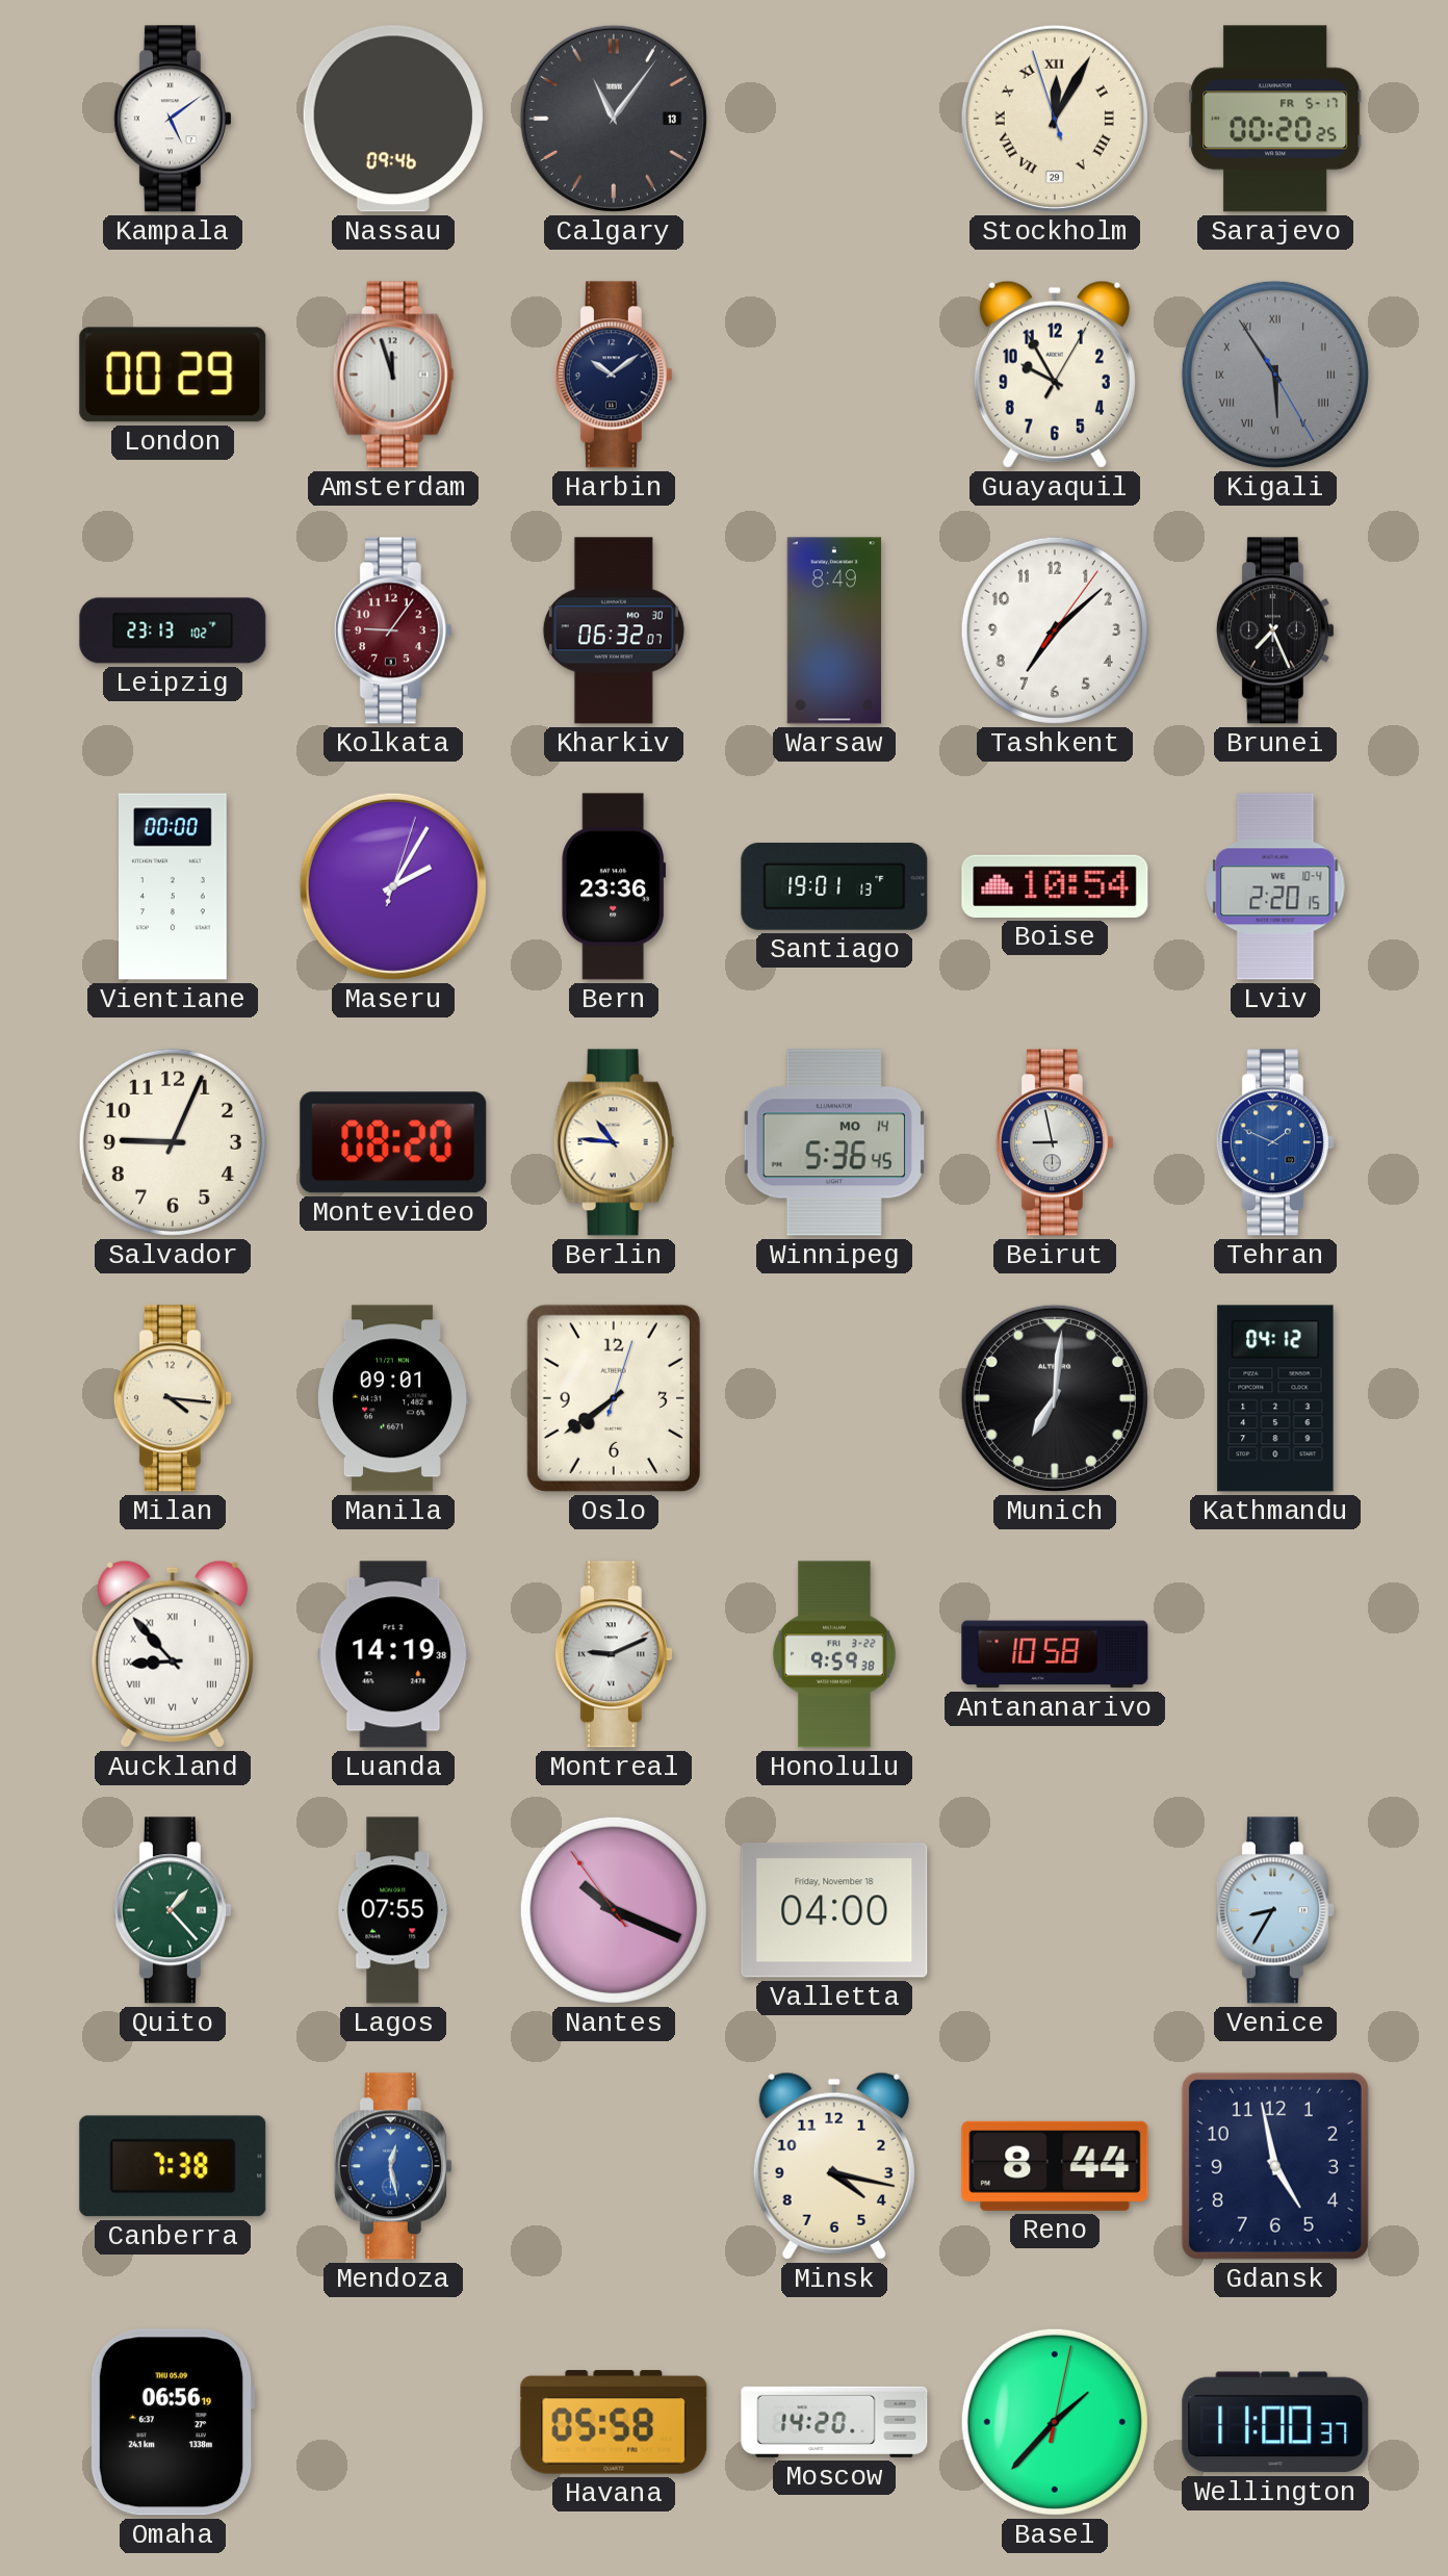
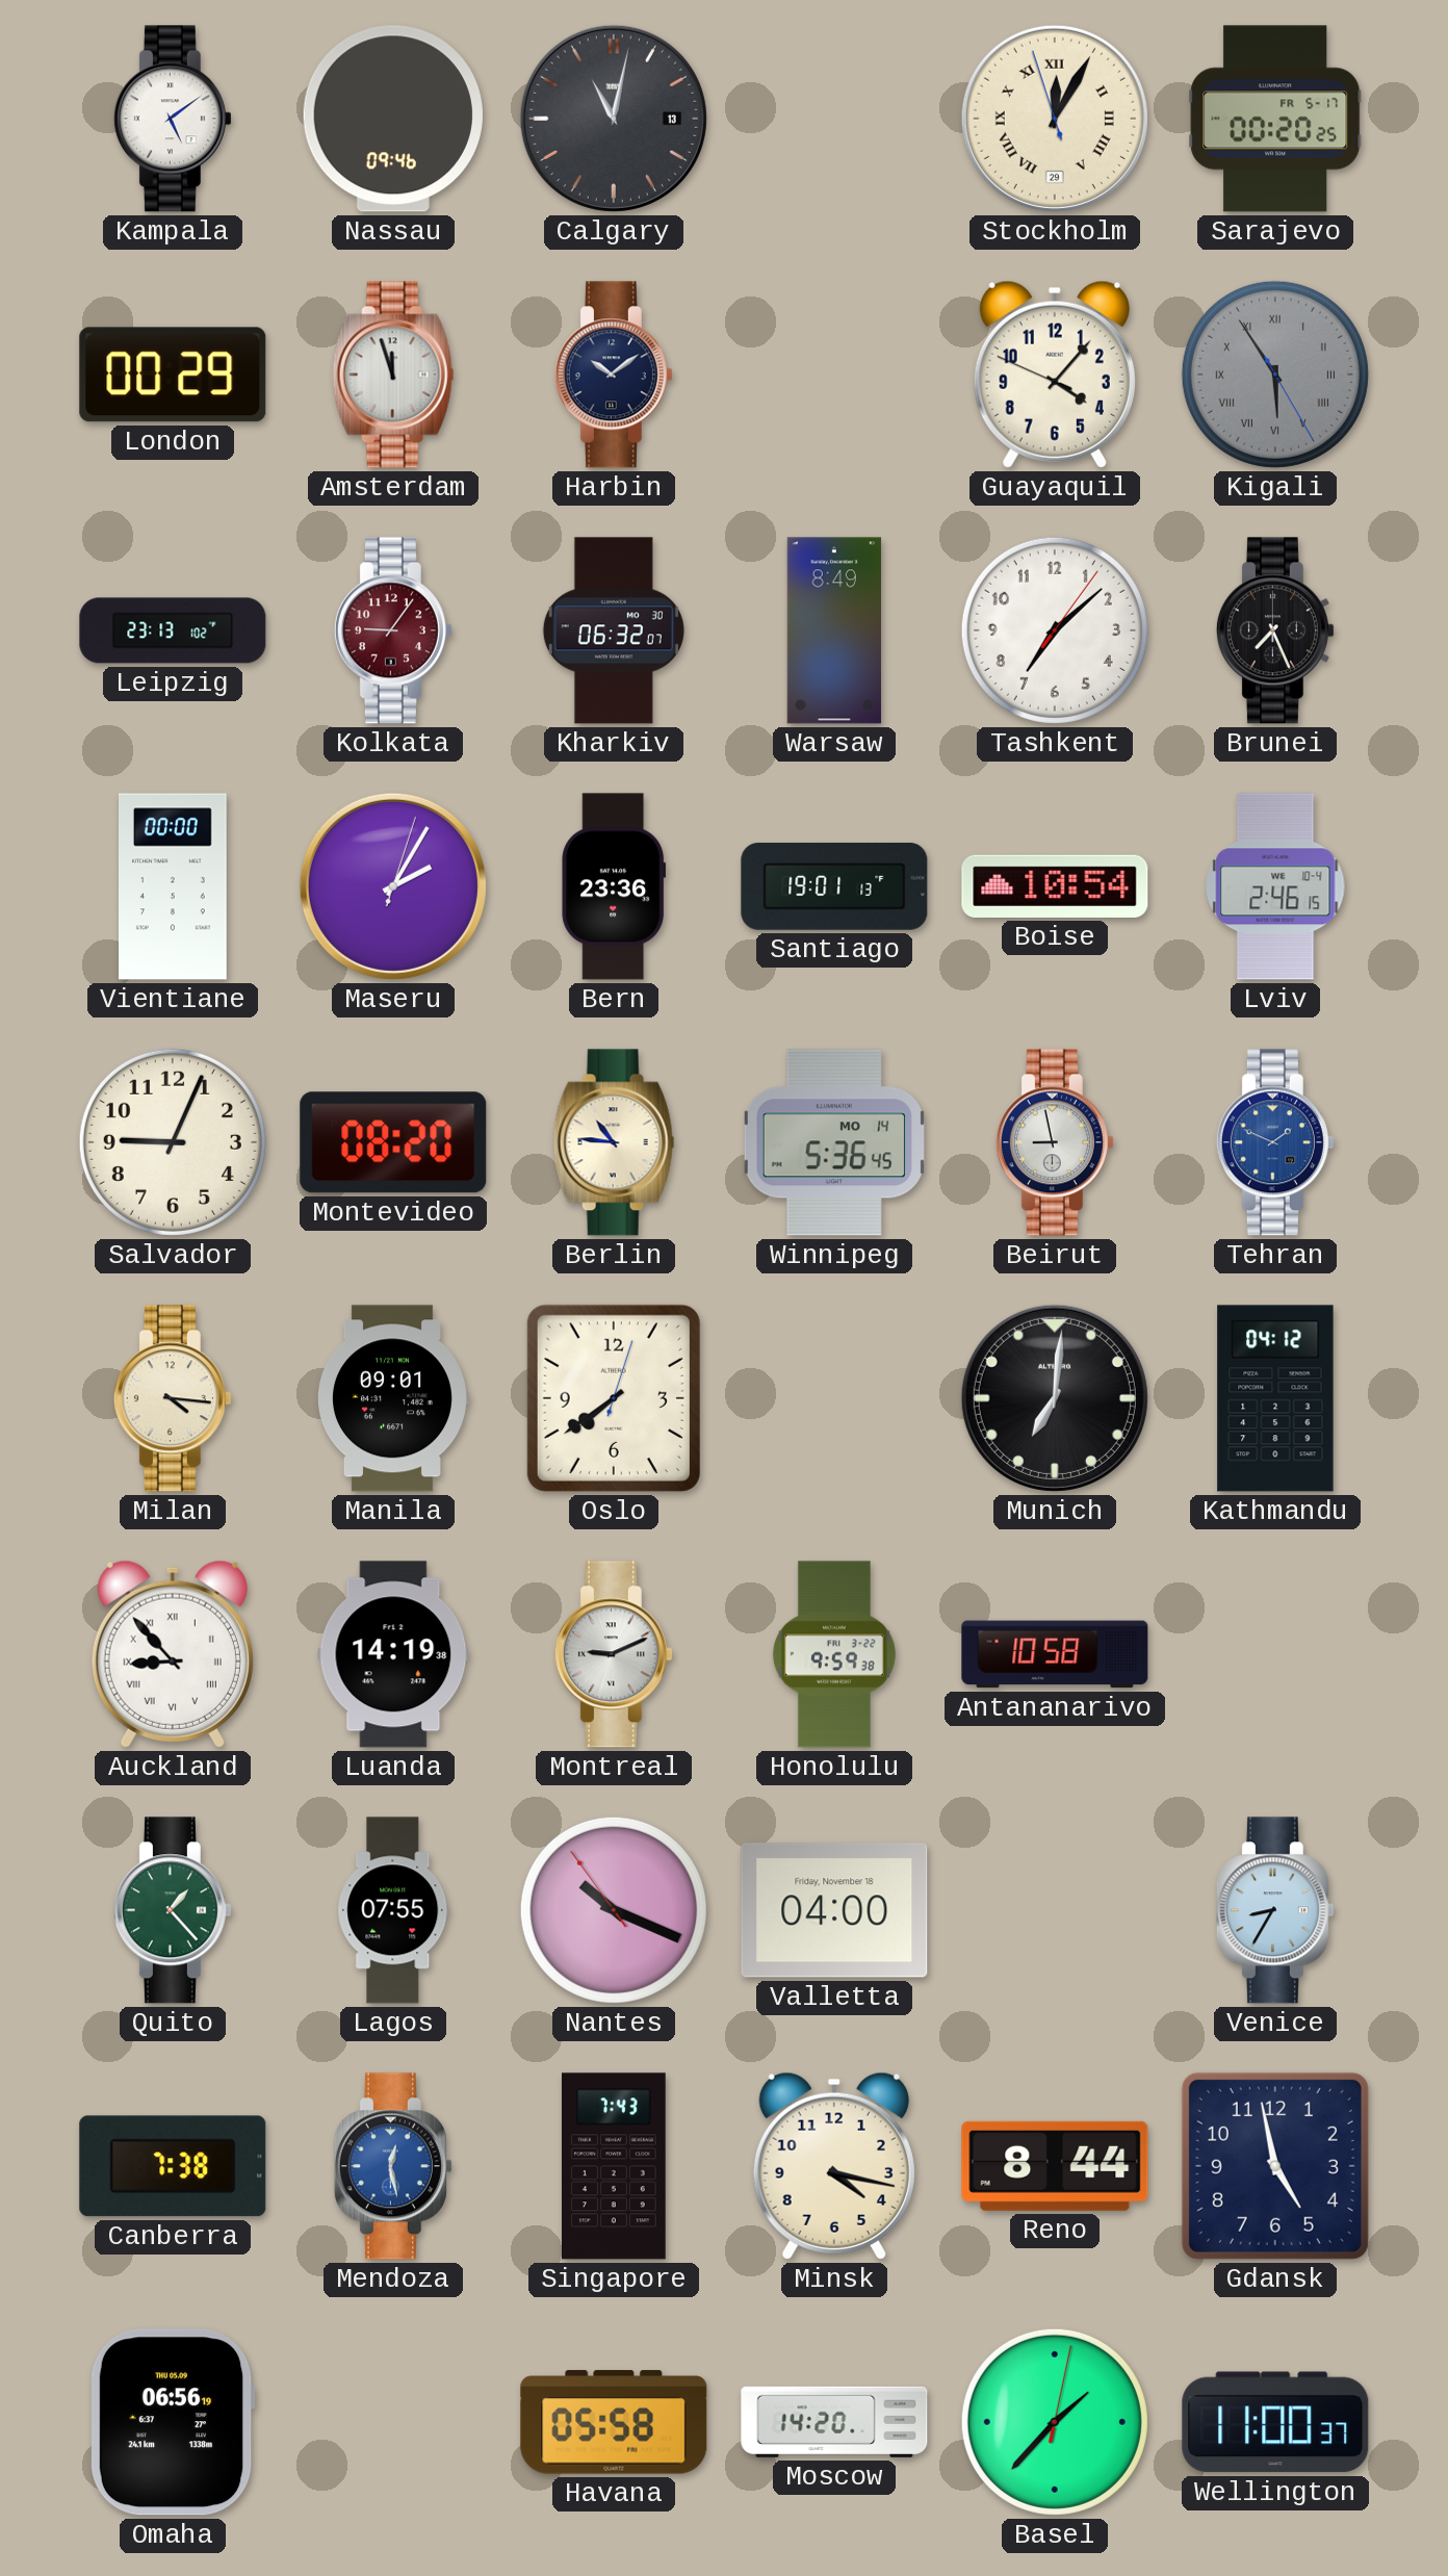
Calgary: 11:06 -> 11:02 (614, 119)
Guayaquil: 9:55 -> 4:06 (1055, 375)
Lviv: 2:20 -> 2:46 (1275, 886)
Singapore: none -> 7:43 (615, 2166)
